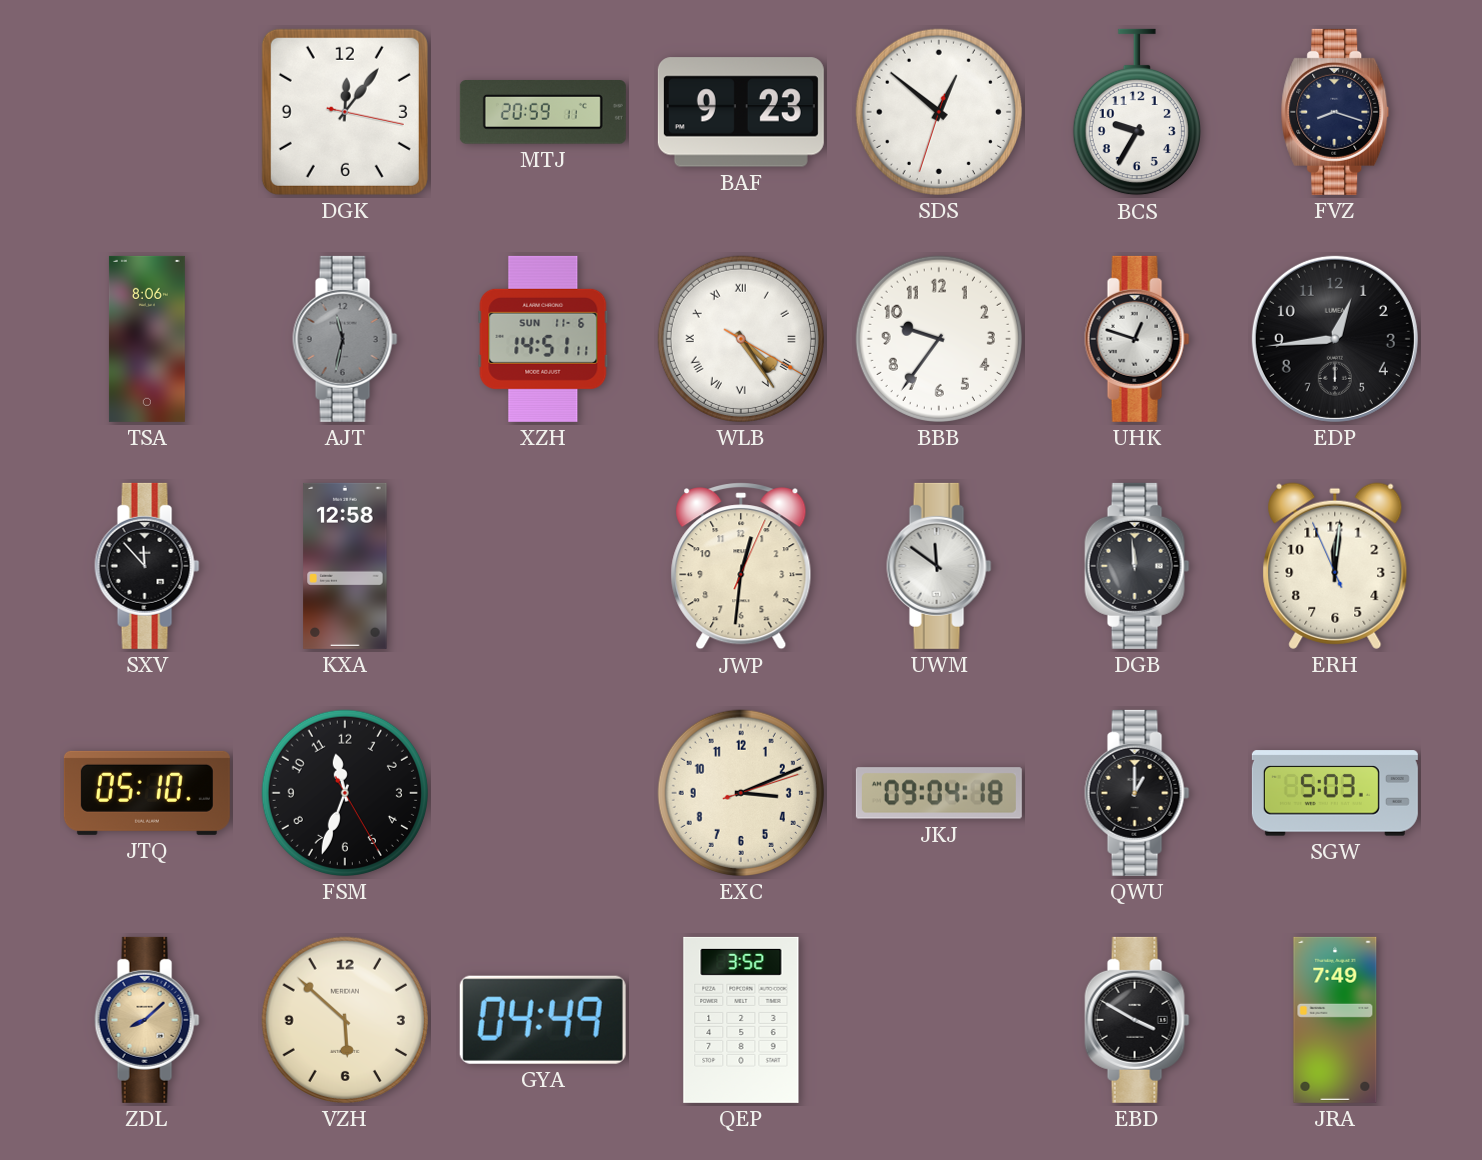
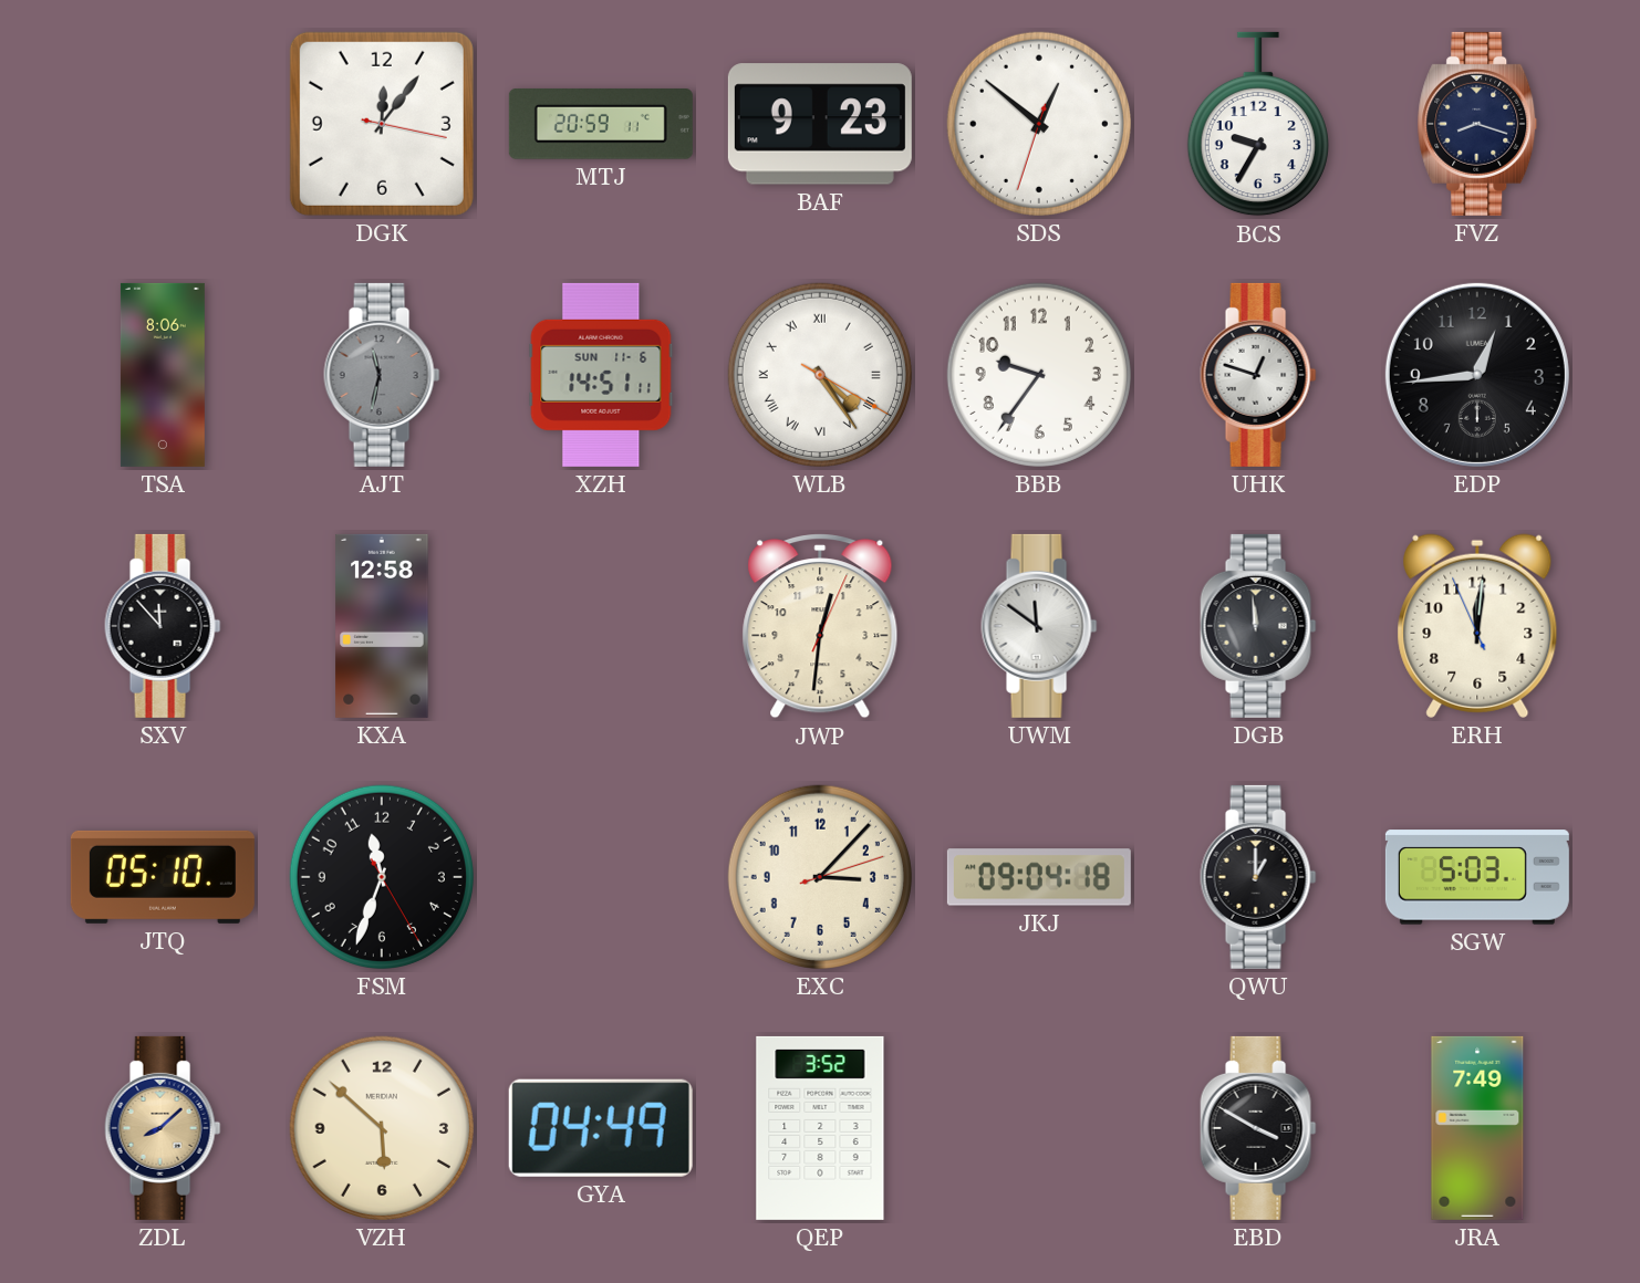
EXC: 3:11 -> 3:07 (820, 877)
